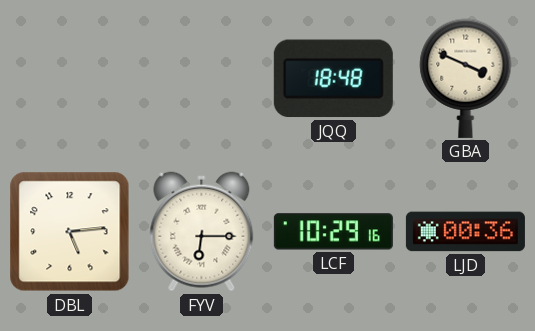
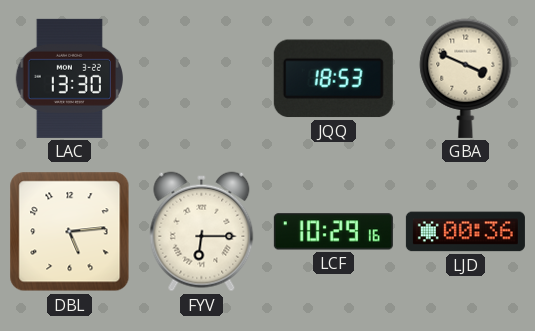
LAC: none -> 13:30 (69, 78)
JQQ: 18:48 -> 18:53 (333, 79)
